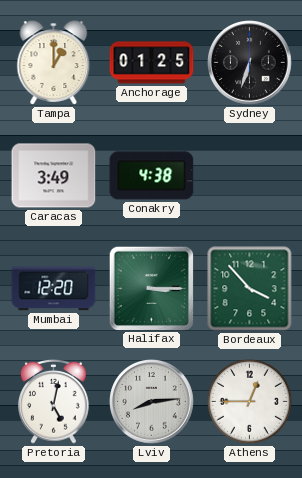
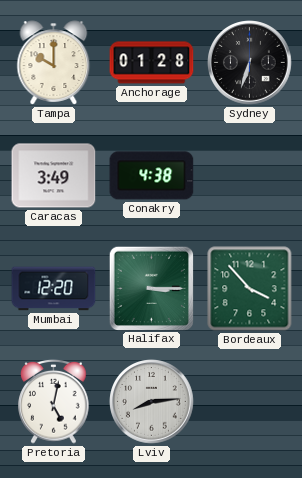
Tampa: 1:00 -> 10:00 (54, 63)
Anchorage: 01:25 -> 01:28 (152, 63)
Athens: 12:45 -> none (249, 401)
